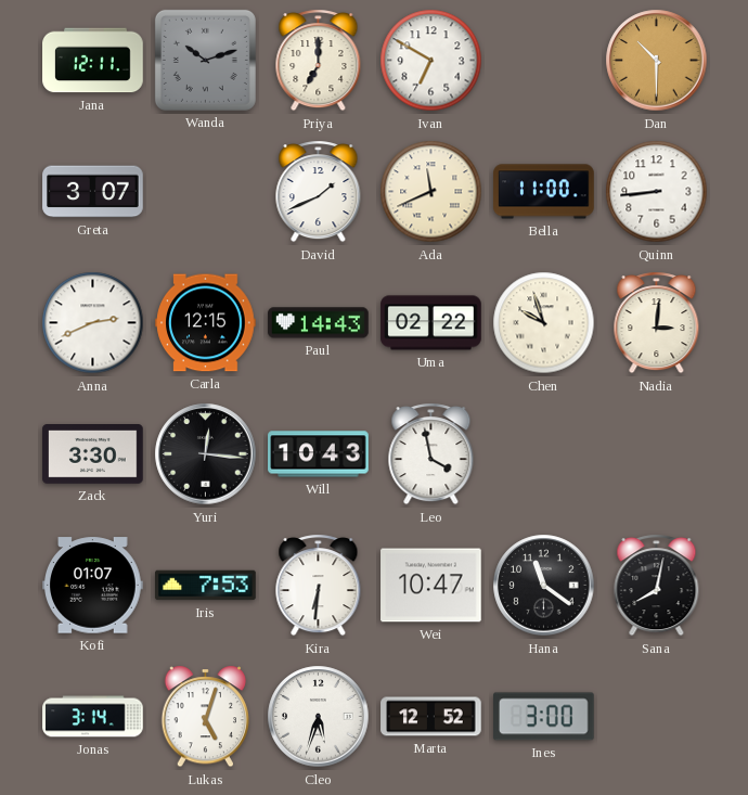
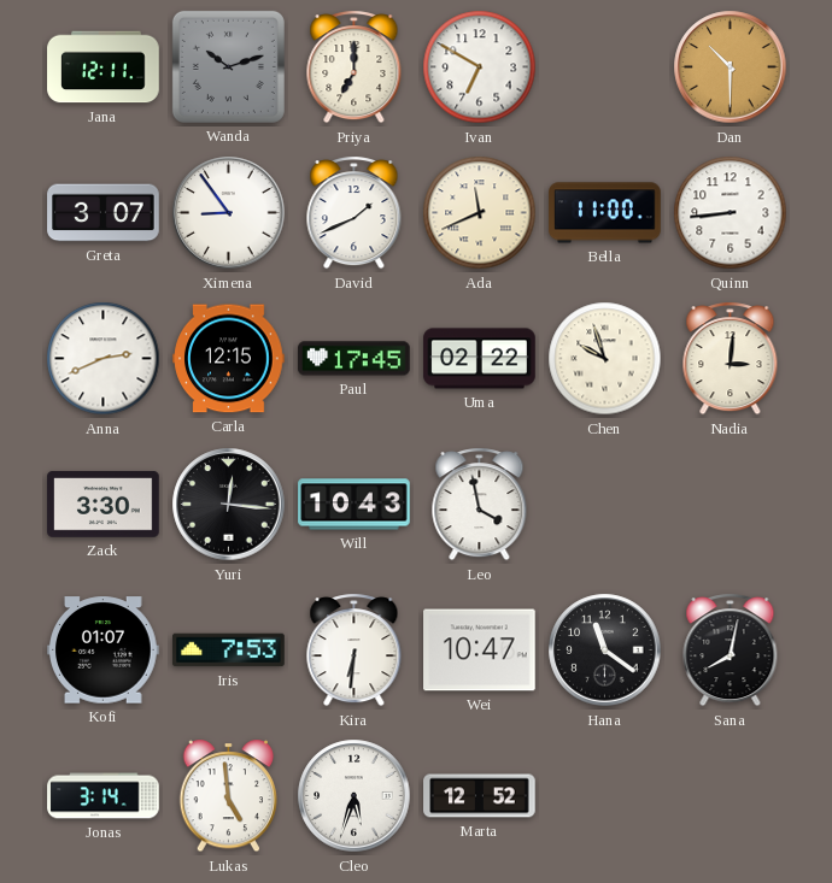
Ximena: none -> 8:54 (229, 213)
Paul: 14:43 -> 17:45 (355, 359)
Lukas: 5:03 -> 4:59 (229, 796)
Ines: 3:00 -> none (544, 717)
